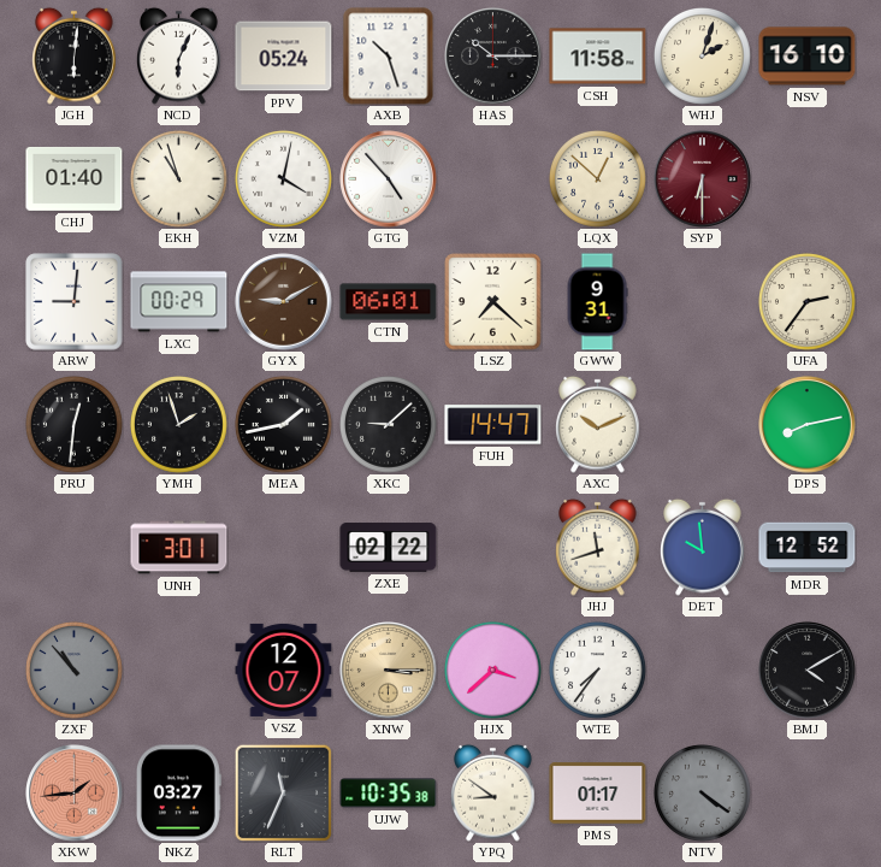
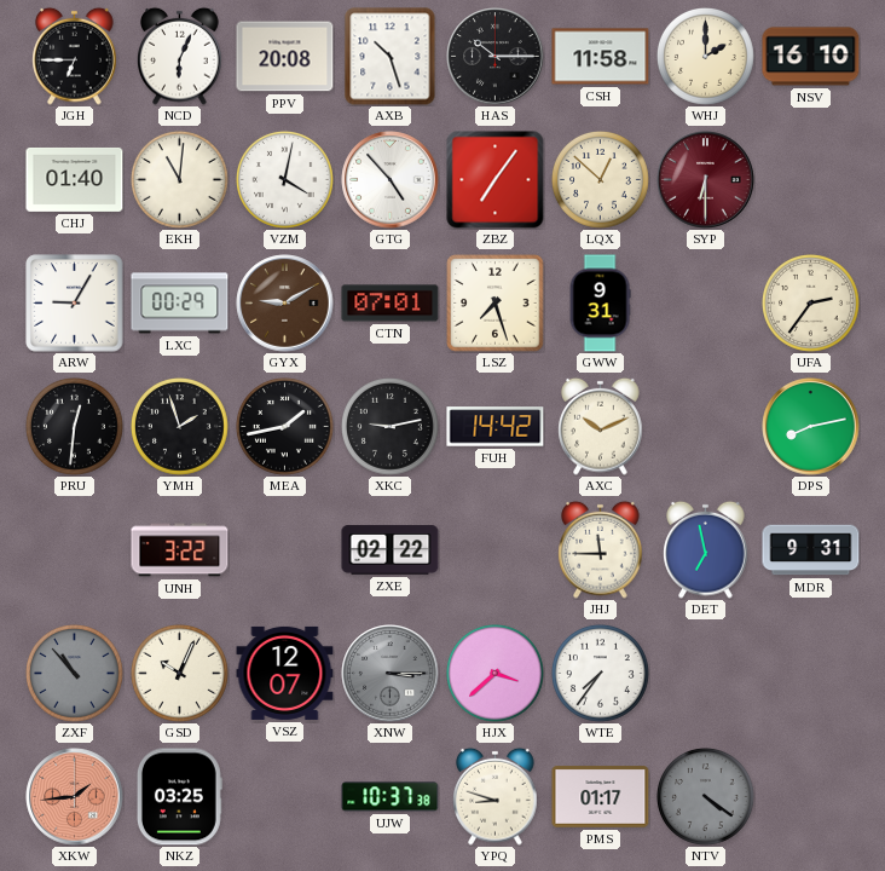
JGH: 6:01 -> 6:45 (75, 56)
PPV: 05:24 -> 20:08 (285, 57)
WHJ: 2:03 -> 2:00 (706, 57)
EKH: 10:57 -> 11:01 (180, 180)
ZBZ: none -> 7:06 (496, 180)
ARW: 9:01 -> 9:05 (75, 304)
CTN: 06:01 -> 07:01 (391, 304)
LSZ: 7:22 -> 7:27 (496, 304)
XKC: 9:08 -> 9:13 (391, 427)
FUH: 14:47 -> 14:42 (496, 427)
UNH: 3:01 -> 3:22 (180, 550)
JHJ: 11:42 -> 11:45 (601, 549)
DET: 9:59 -> 6:58 (706, 549)
MDR: 12:52 -> 9:31 (811, 550)
GSD: none -> 10:04 (180, 674)
XNW dial: champagne -> grey (391, 674)
BMJ: 4:10 -> none (808, 671)
NKZ: 03:27 -> 03:25 (179, 797)
RLT: 11:34 -> none (283, 792)
UJW: 10:35 -> 10:37 (391, 797)
YPQ: 8:51 -> 8:48 (496, 796)
